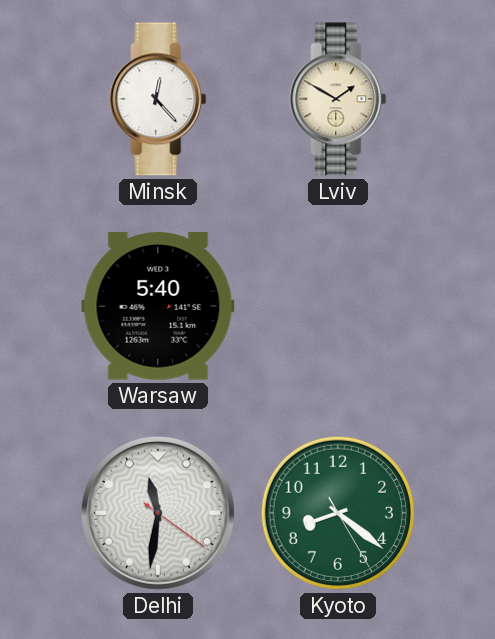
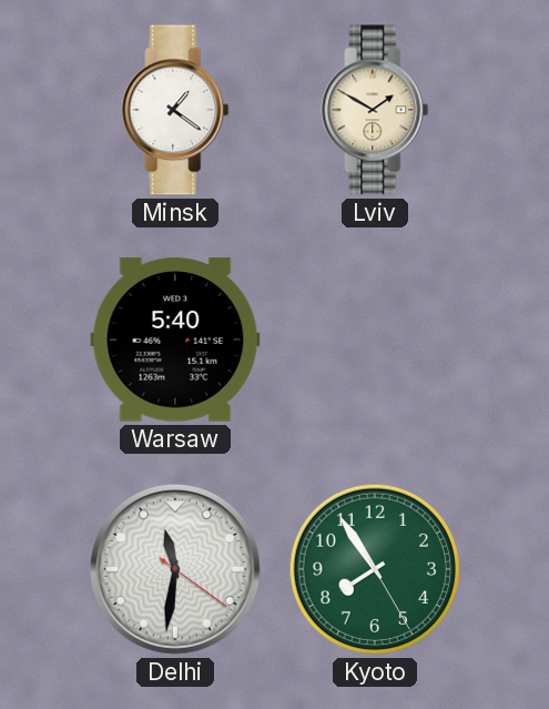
Minsk: 12:23 -> 1:21 (175, 110)
Kyoto: 8:21 -> 7:54 (375, 569)
